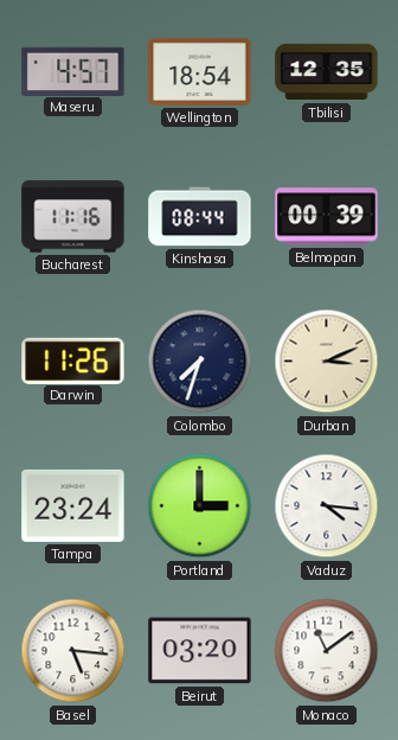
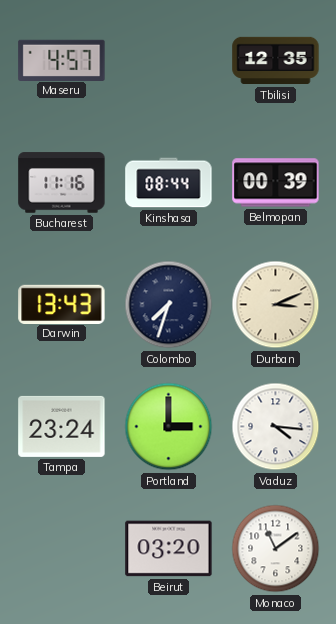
Wellington: 18:54 -> none (200, 71)
Darwin: 11:26 -> 13:43 (62, 304)
Basel: 5:16 -> none (73, 651)
